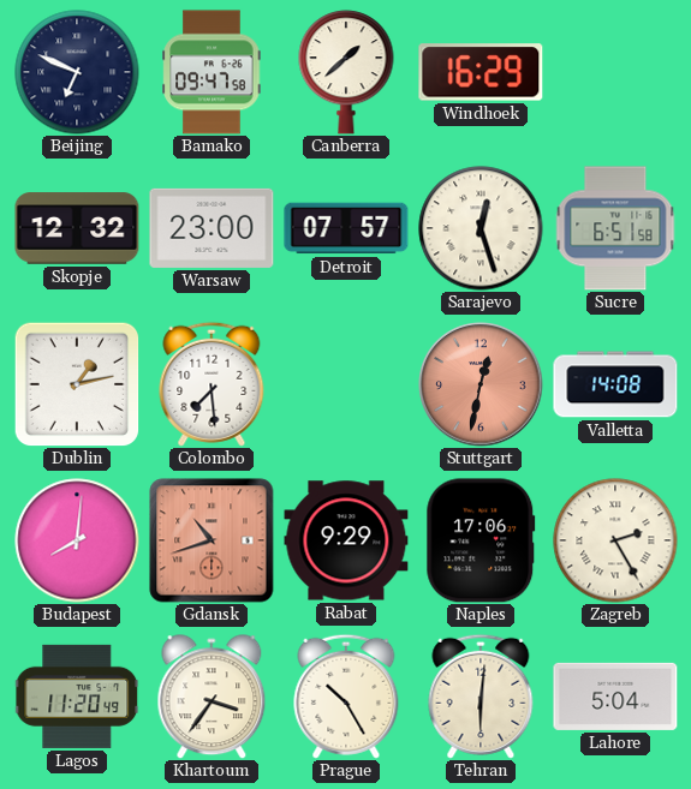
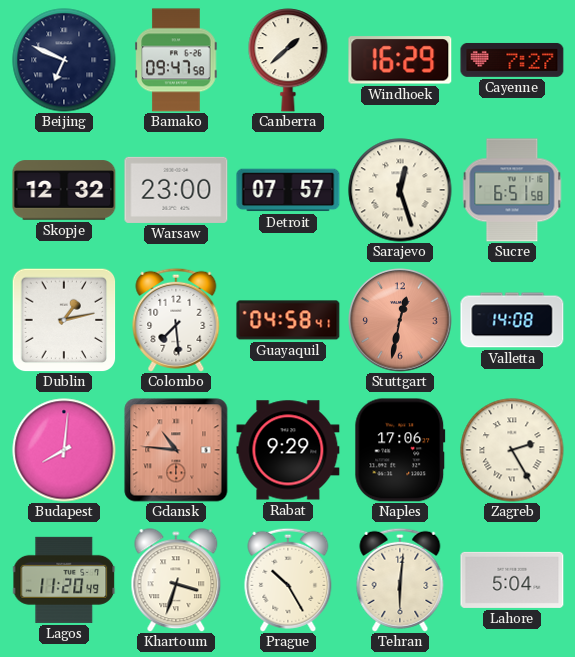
Cayenne: none -> 7:27 (512, 60)
Guayaquil: none -> 04:58 (288, 320)
Gdansk: 10:42 -> 10:46 (176, 450)
Khartoum: 3:36 -> 3:33 (176, 580)
